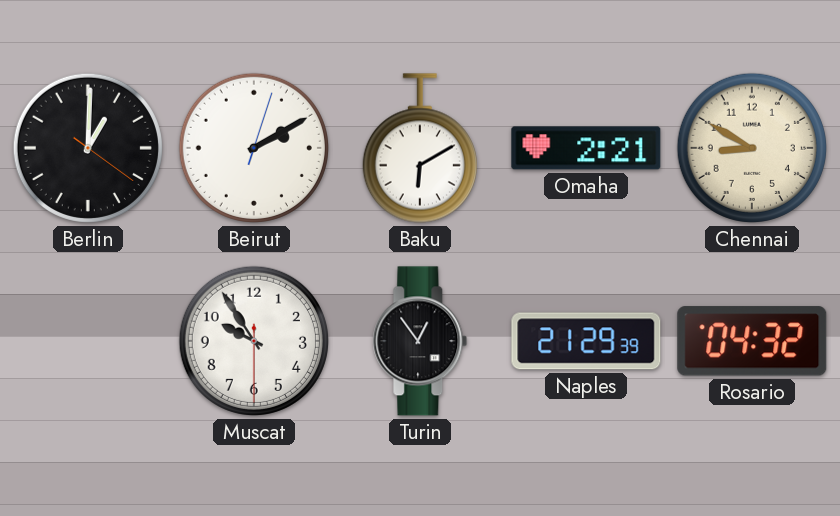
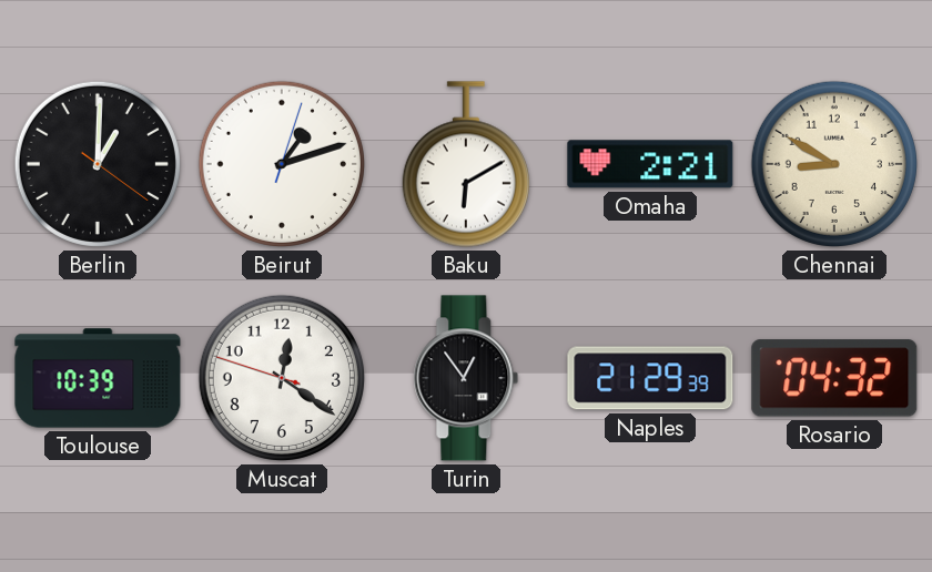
Beirut: 2:10 -> 1:12 (282, 164)
Toulouse: none -> 10:39 (98, 378)
Muscat: 9:54 -> 12:20 (282, 378)
